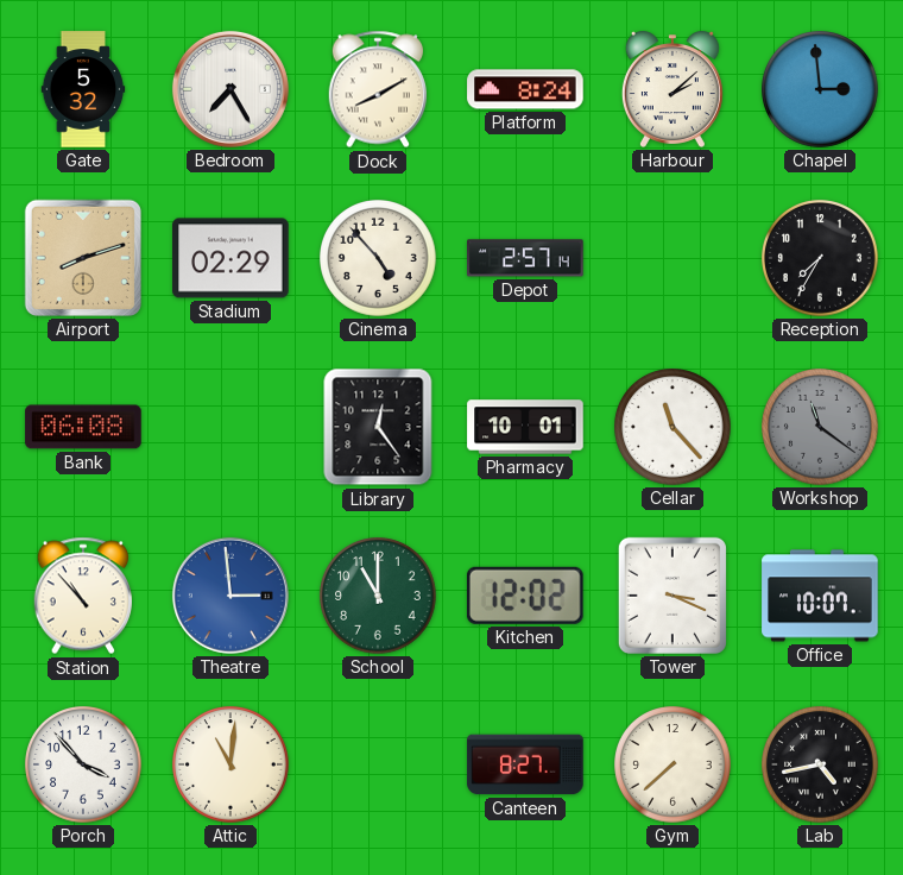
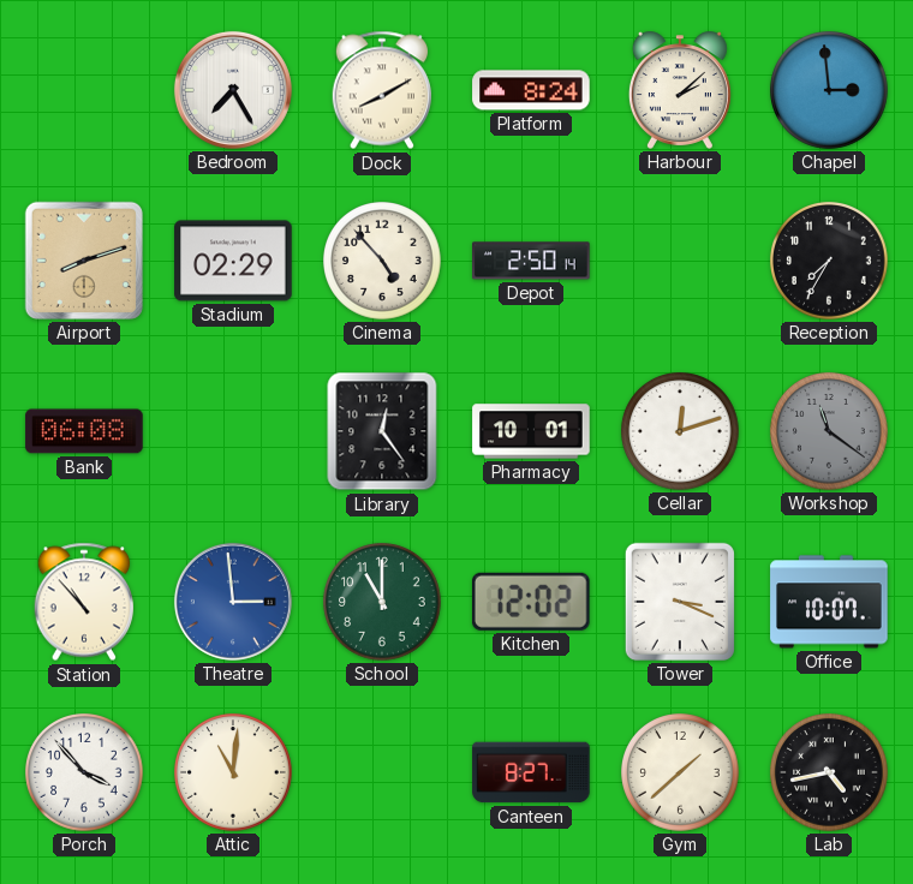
Gate: 5:32 -> none (83, 89)
Depot: 2:57 -> 2:50 (531, 261)
Cellar: 11:23 -> 12:12 (680, 431)
Gym: 7:38 -> 1:38 (680, 772)
